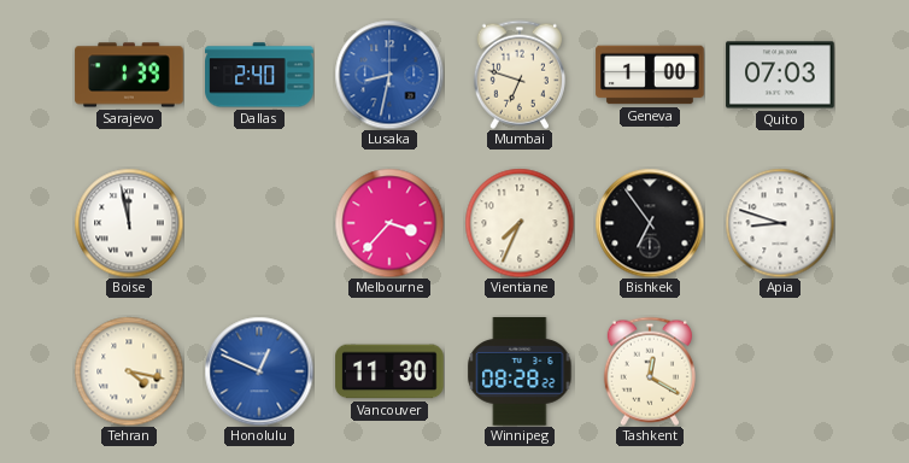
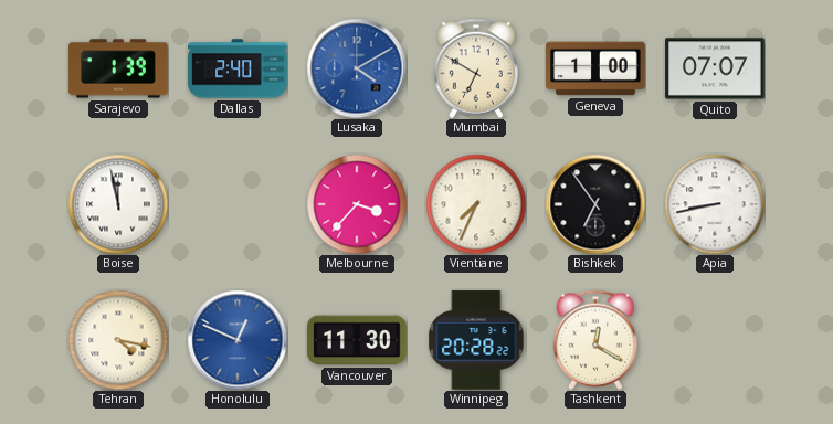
Lusaka: 8:32 -> 4:10 (357, 68)
Mumbai: 6:48 -> 6:50 (476, 68)
Quito: 07:03 -> 07:07 (715, 68)
Apia: 8:48 -> 8:43 (715, 204)
Winnipeg: 08:28 -> 20:28 (476, 340)
